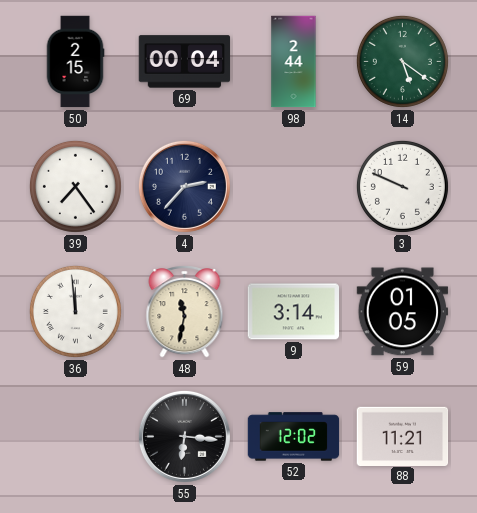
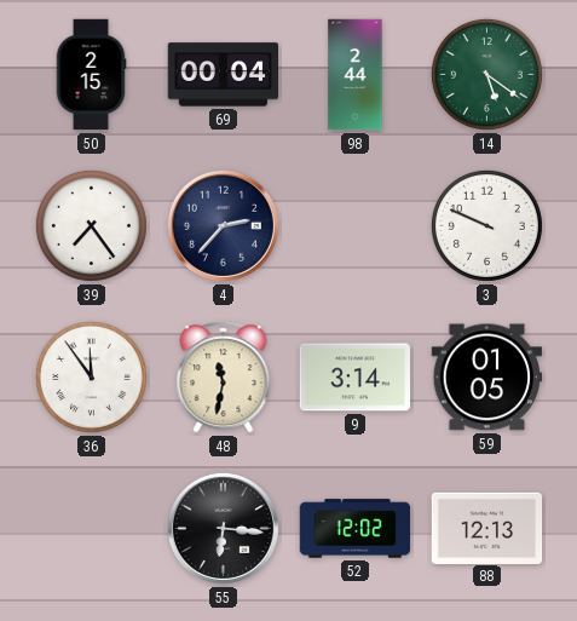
36: 11:59 -> 11:54 (91, 376)
88: 11:21 -> 12:13 (487, 528)
